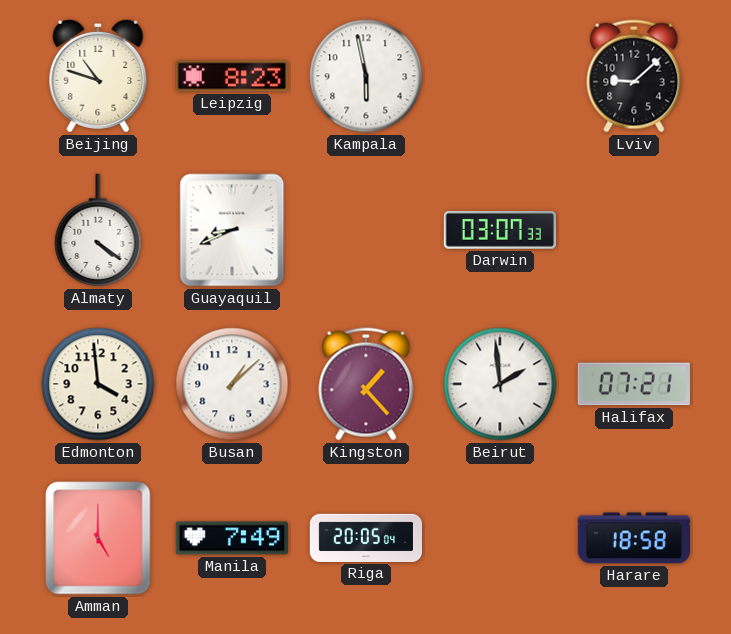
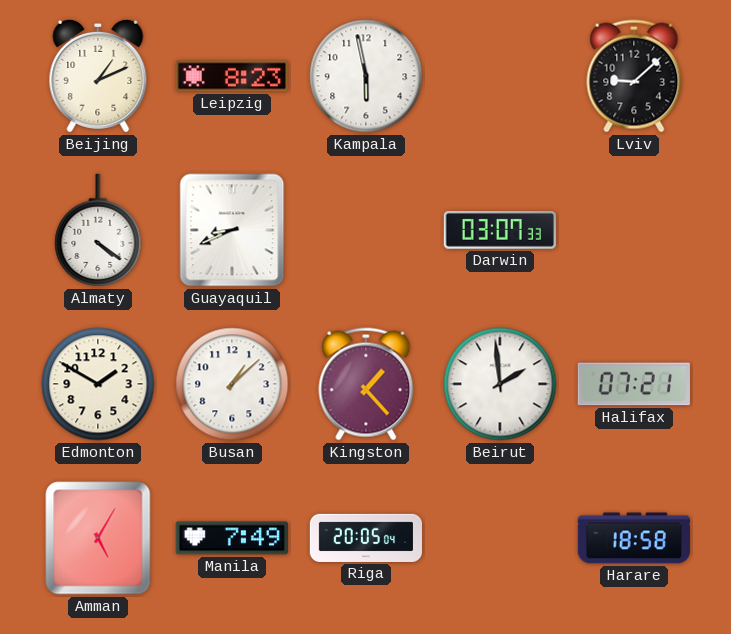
Beijing: 10:48 -> 1:11 (98, 76)
Edmonton: 3:59 -> 1:50 (98, 384)
Amman: 5:00 -> 5:05 (98, 538)
